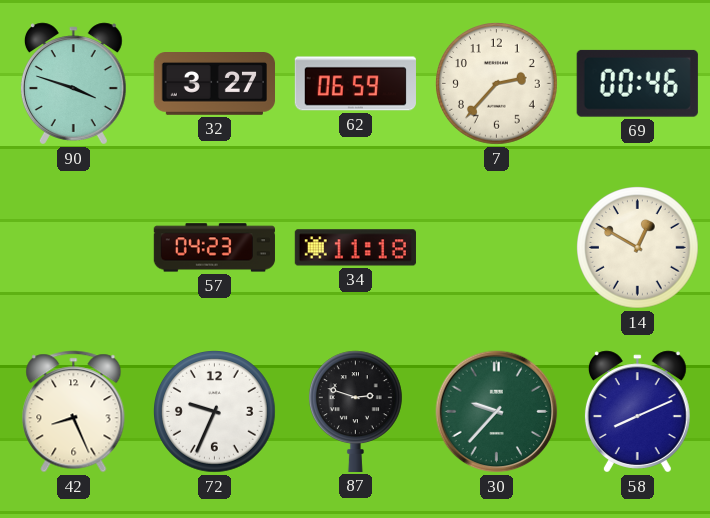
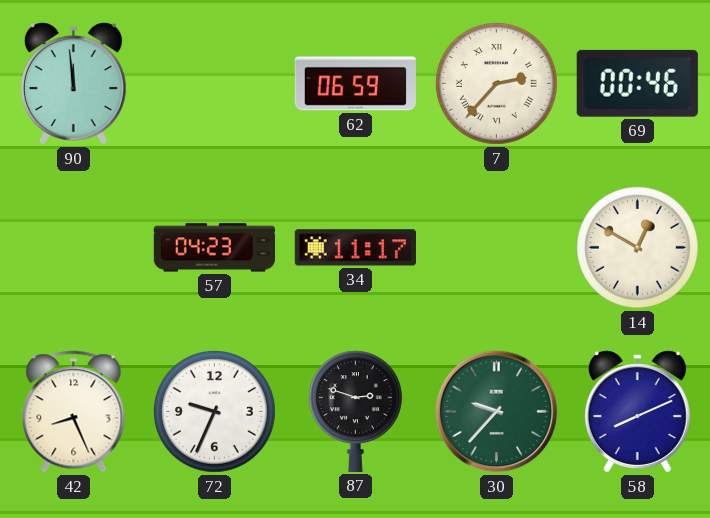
90: 3:48 -> 11:59 (73, 84)
32: 3:27 -> none (214, 84)
7 numerals: Arabic -> Roman (497, 84)
34: 11:18 -> 11:17 (355, 248)
